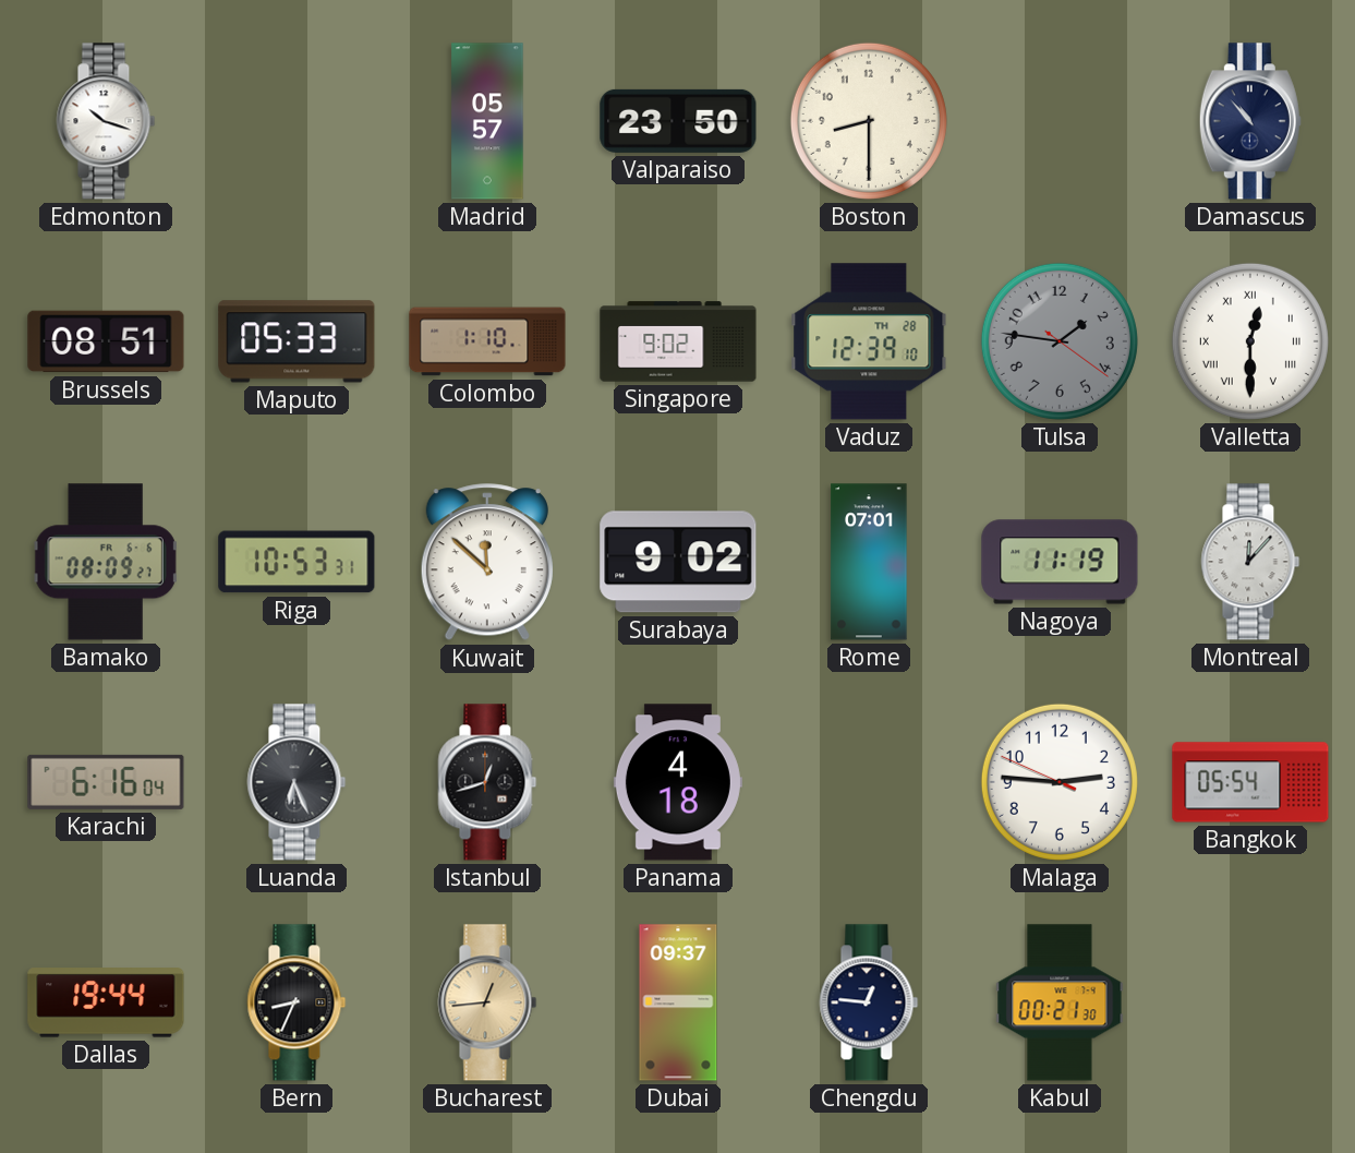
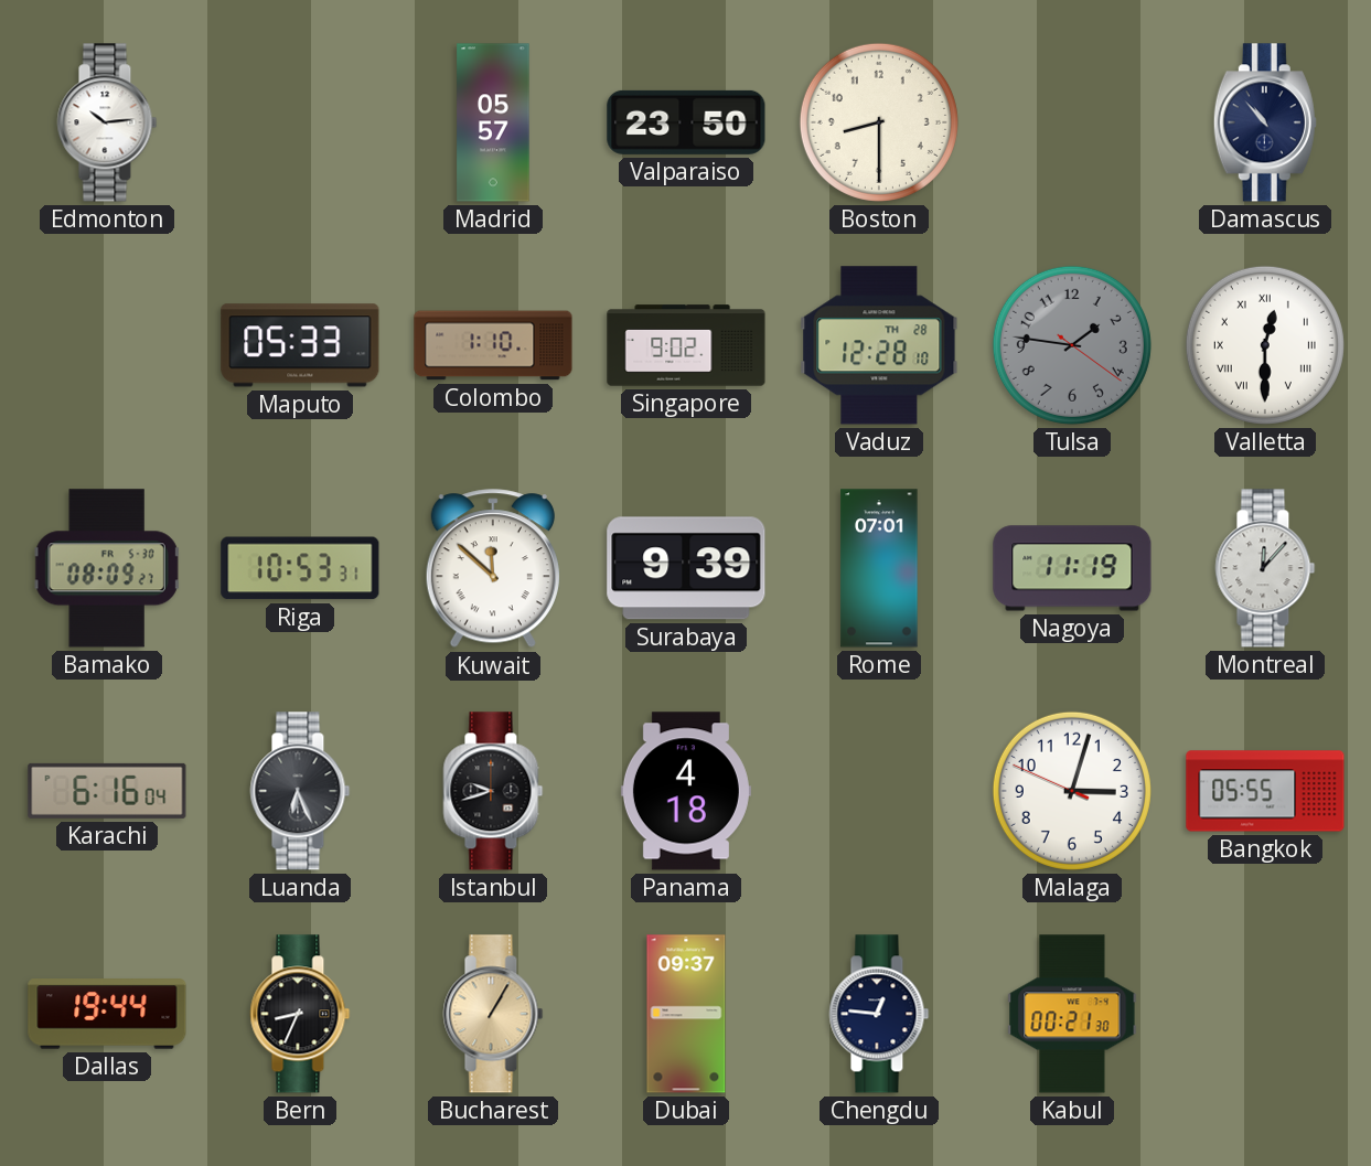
Edmonton: 10:18 -> 10:14 (107, 122)
Brussels: 08:51 -> none (106, 341)
Vaduz: 12:39 -> 12:28 (879, 345)
Bamako date: FR 6-6 -> FR 5-30 (107, 568)
Surabaya: 9:02 -> 9:39 (686, 568)
Istanbul: 12:42 -> 9:42 (493, 791)
Malaga: 2:45 -> 3:02 (1072, 791)
Bangkok: 05:54 -> 05:55 (1265, 791)
Bucharest: 12:44 -> 1:05 (493, 1014)
